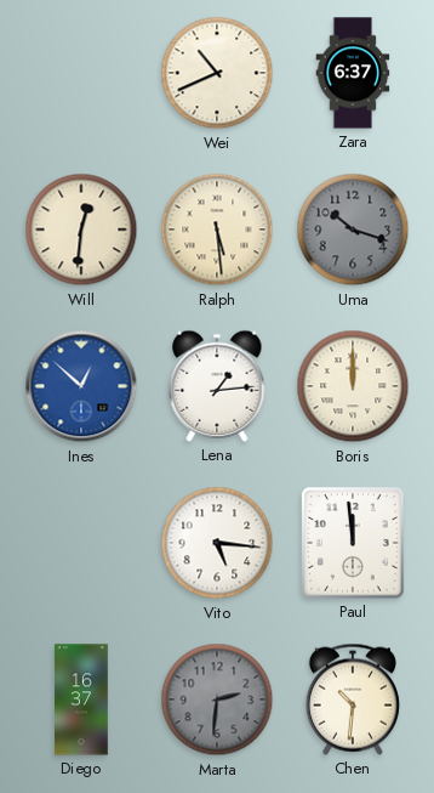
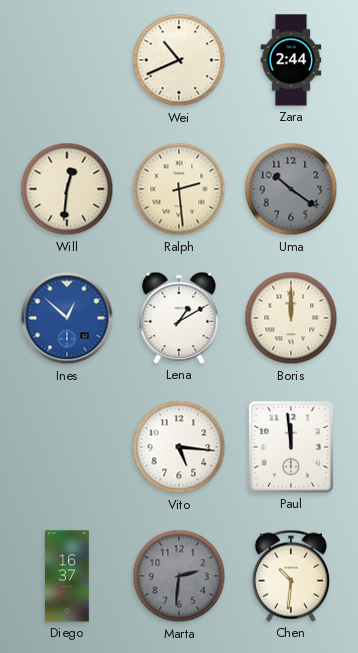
Zara: 6:37 -> 2:44 (291, 60)
Ralph: 5:29 -> 2:29 (179, 189)
Uma: 10:18 -> 10:21 (291, 189)
Lena: 1:14 -> 1:10 (179, 318)
